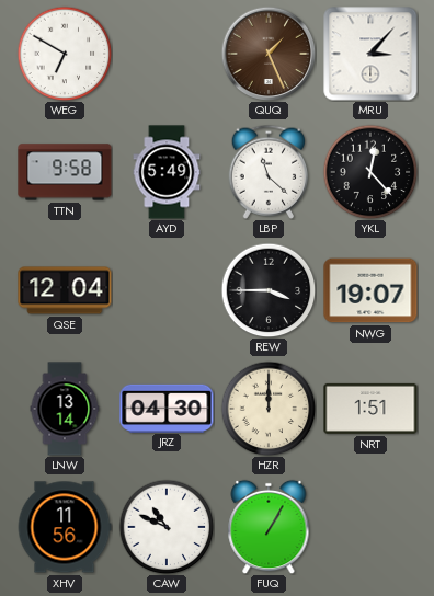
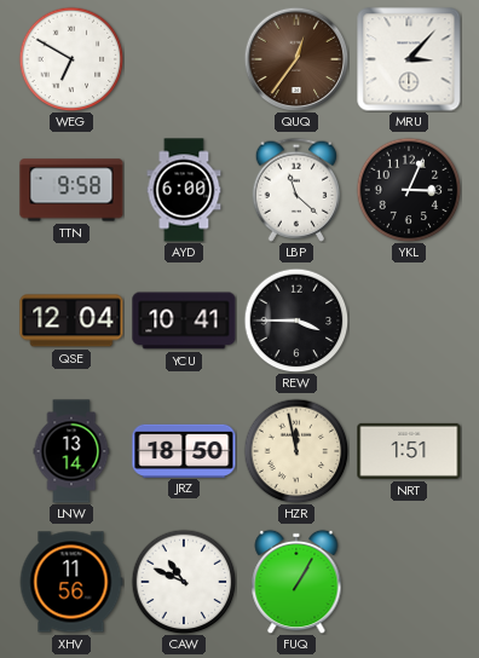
QUQ: 1:26 -> 12:36 (296, 59)
AYD: 5:49 -> 6:00 (184, 190)
YKL: 12:23 -> 3:04 (409, 190)
YCU: none -> 10:41 (184, 321)
NWG: 19:07 -> none (370, 290)
JRZ: 04:30 -> 18:50 (184, 450)
HZR: 12:00 -> 11:58 (296, 451)
